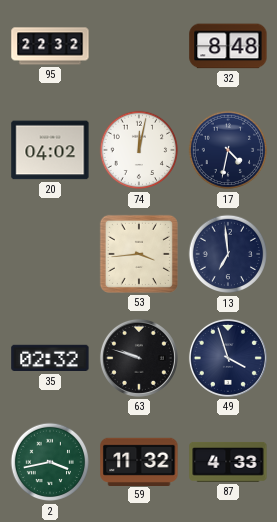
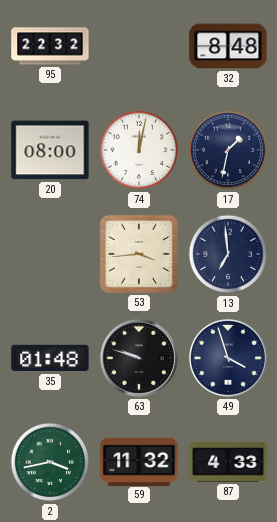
20: 04:02 -> 08:00 (50, 150)
17: 4:32 -> 1:32 (228, 150)
35: 02:32 -> 01:48 (50, 358)
